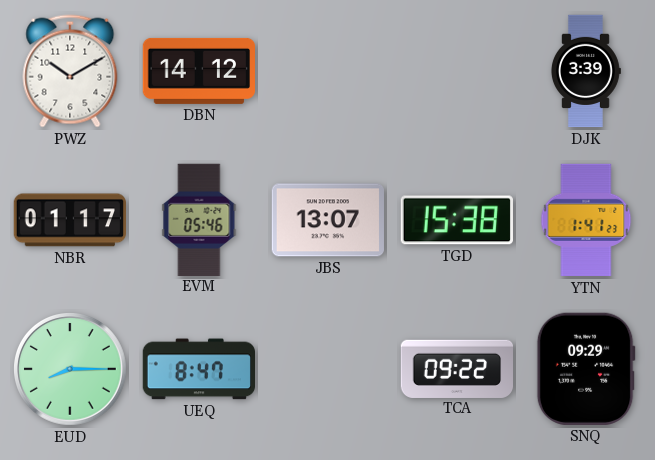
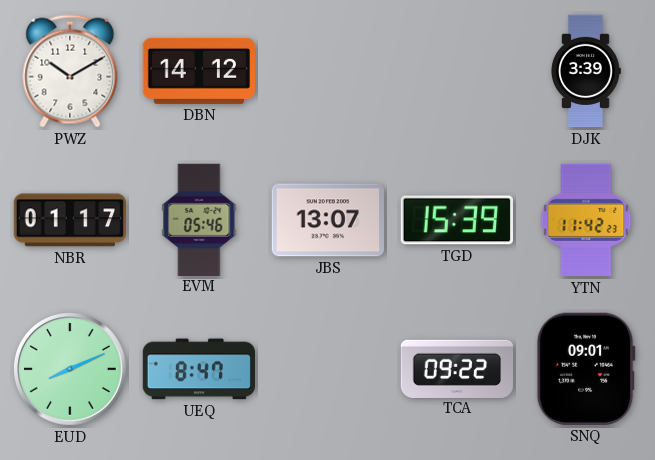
TGD: 15:38 -> 15:39 (457, 220)
YTN: 1:41 -> 11:42 (586, 220)
EUD: 8:15 -> 8:11 (71, 370)
SNQ: 09:29 -> 09:01 (586, 369)
